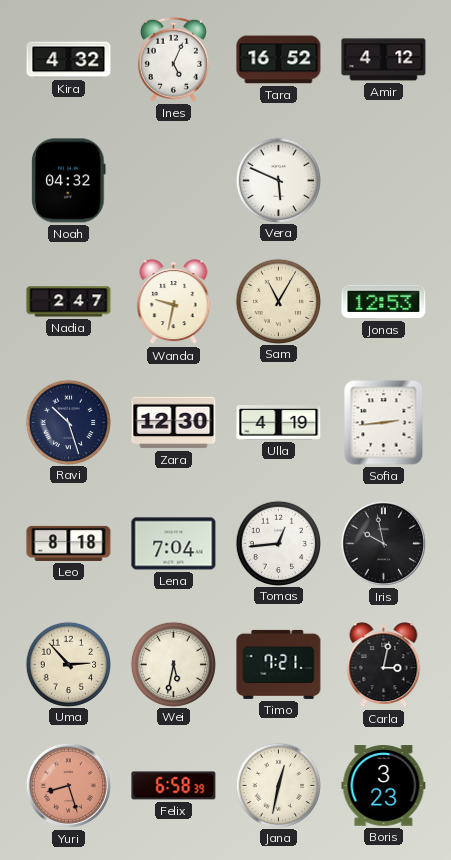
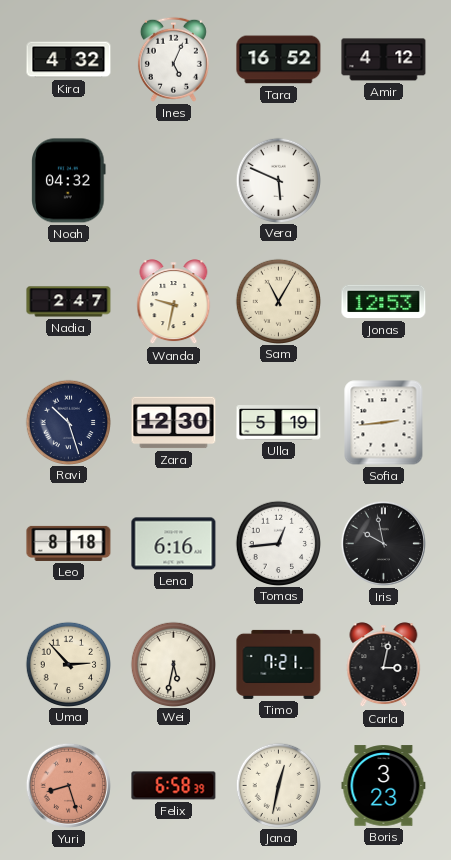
Ulla: 4:19 -> 5:19 (279, 423)
Lena: 7:04 -> 6:16 (174, 544)
